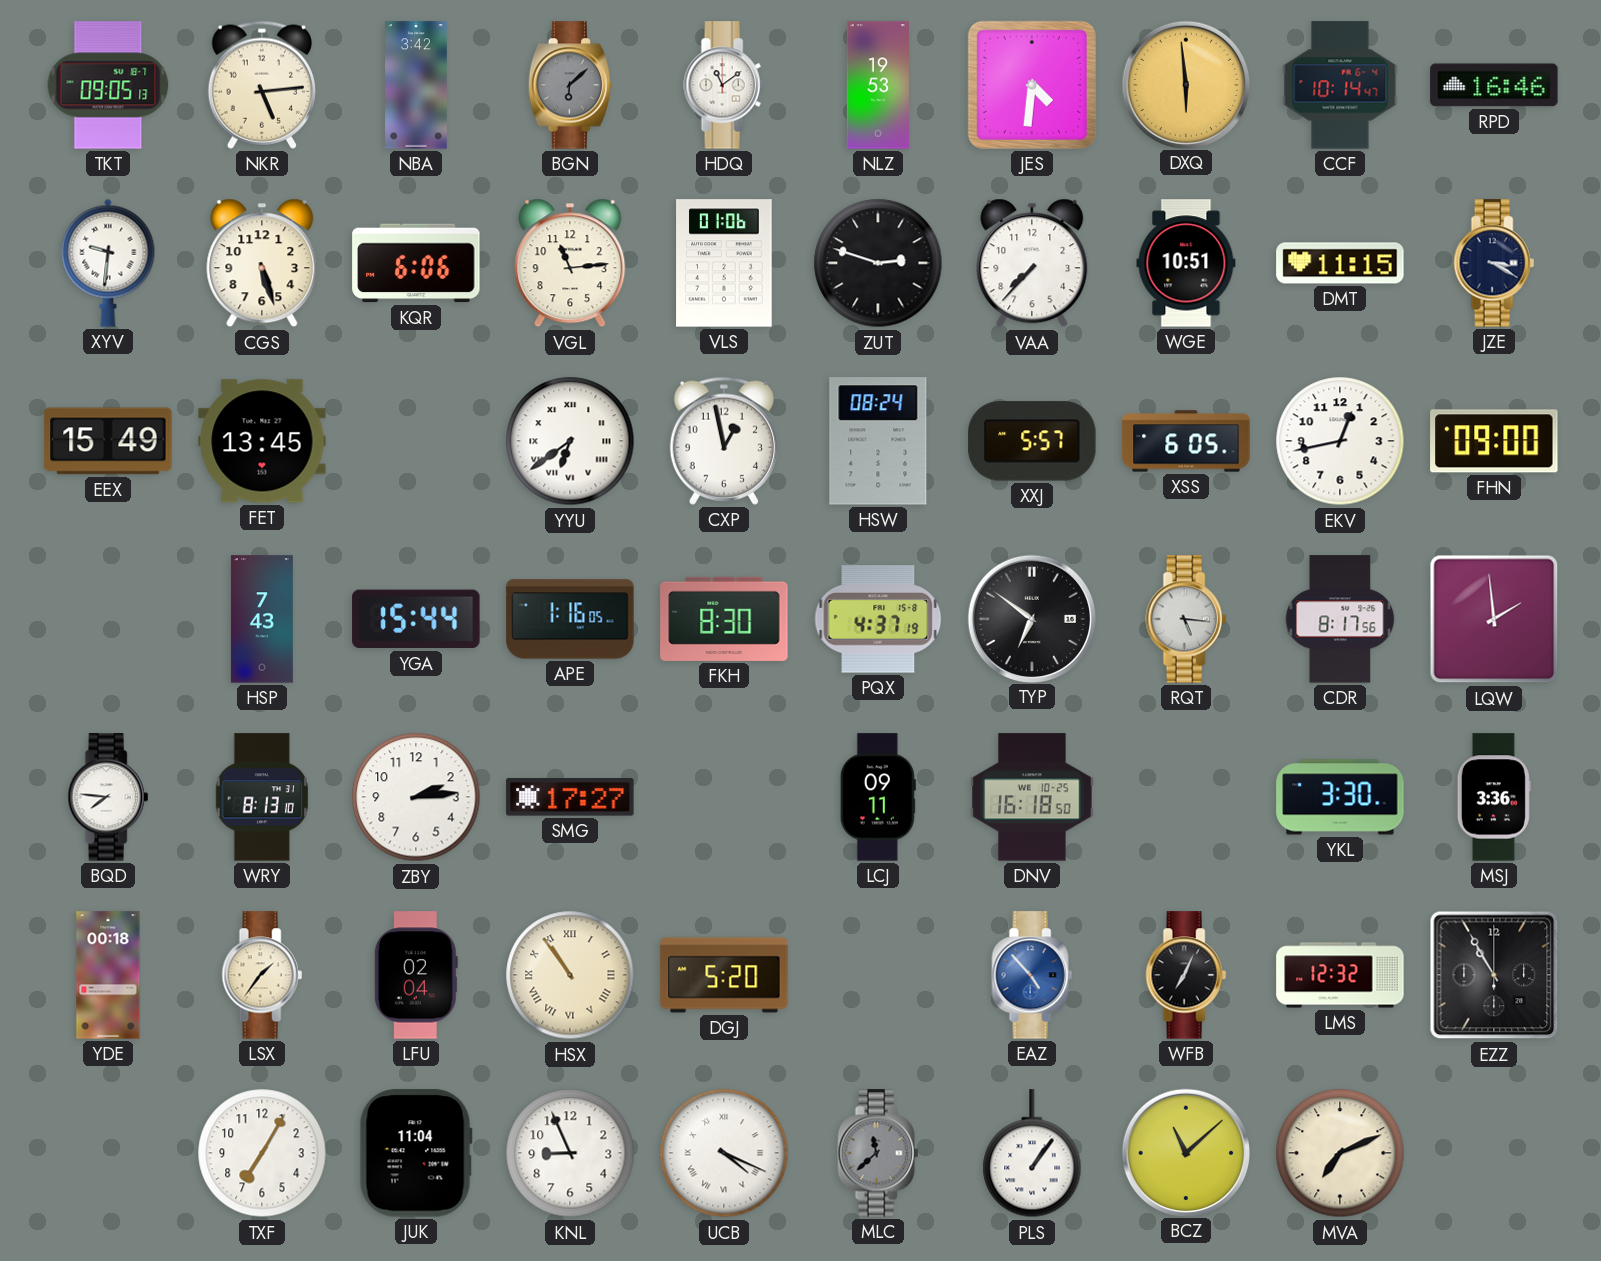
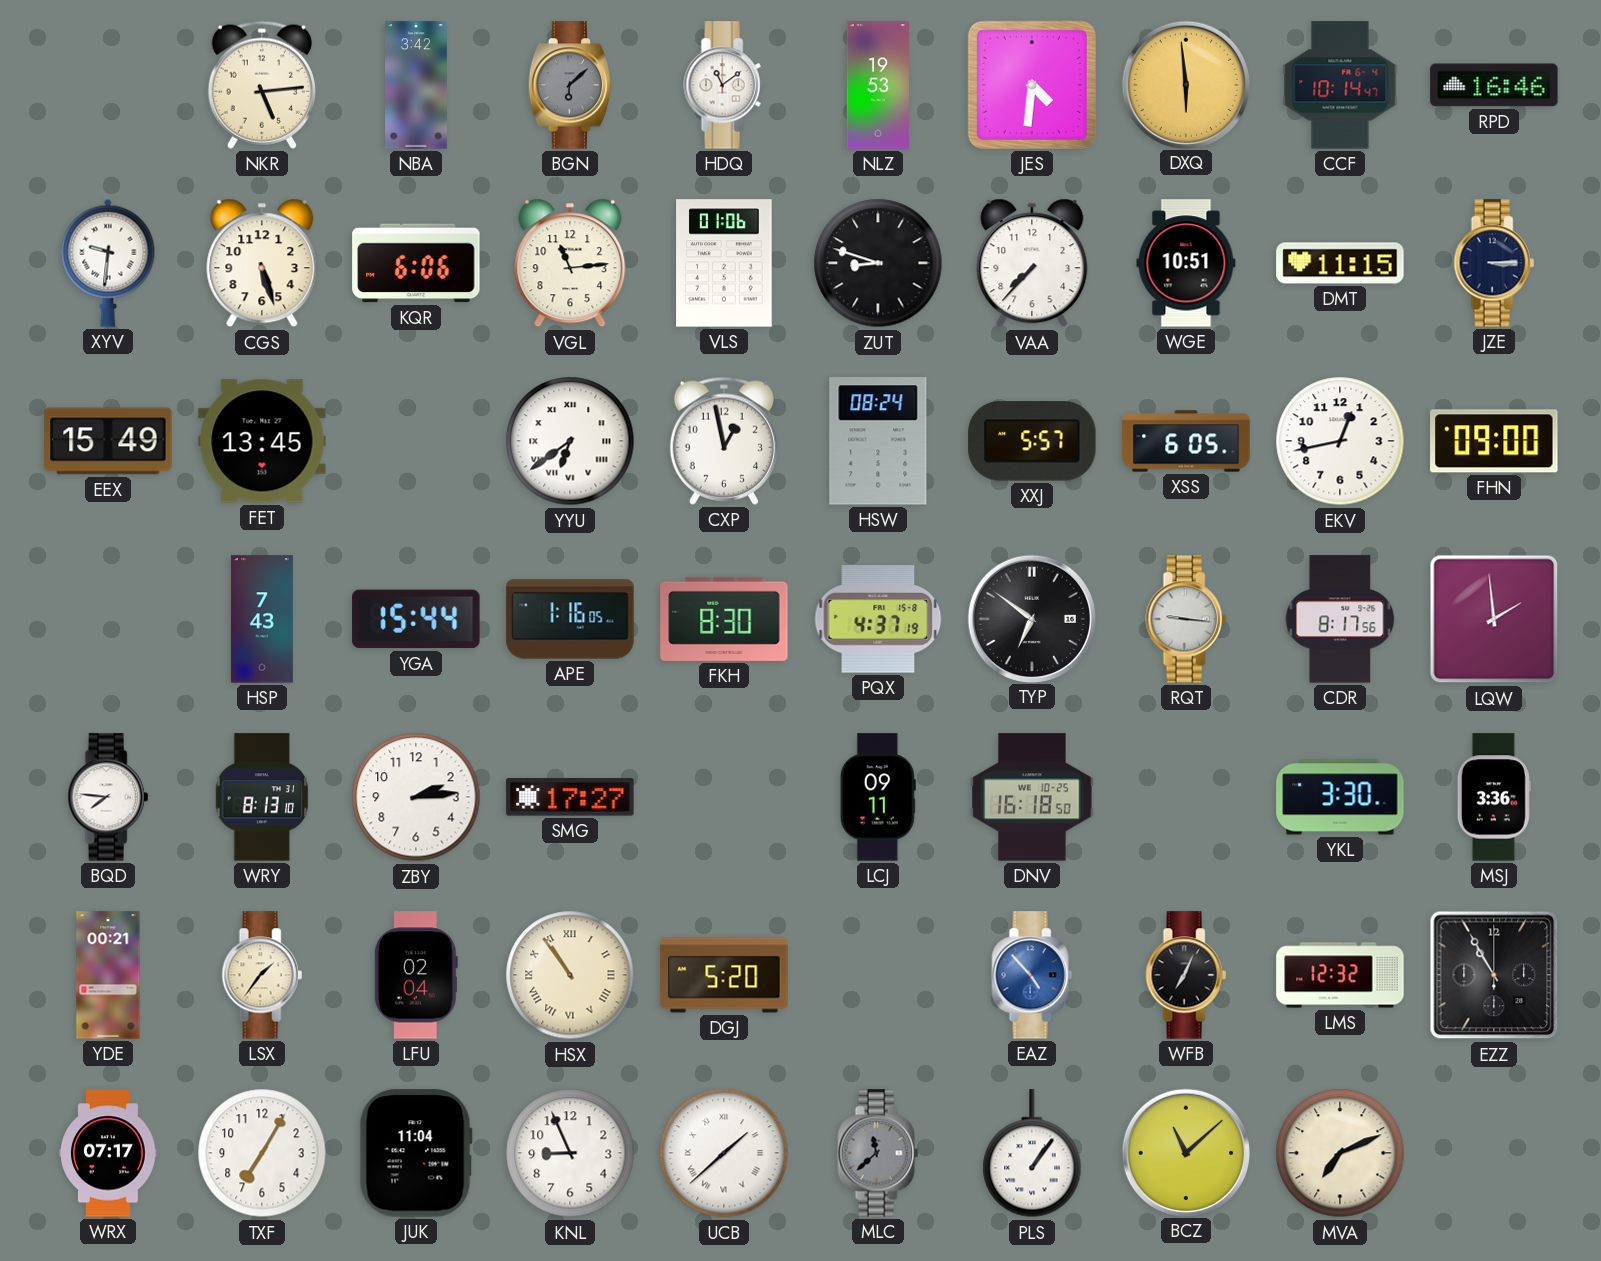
TKT: 09:05 -> none (108, 85)
ZUT: 2:48 -> 8:48 (878, 263)
JZE: 3:20 -> 3:15 (1494, 263)
RQT: 5:16 -> 9:16 (1186, 619)
YDE: 00:18 -> 00:21 (108, 975)
WRX: none -> 07:17 (108, 1153)
UCB: 4:19 -> 1:38 (724, 1153)
